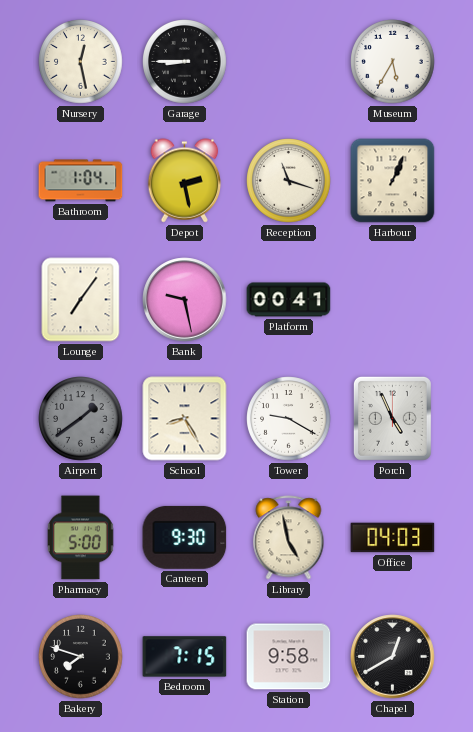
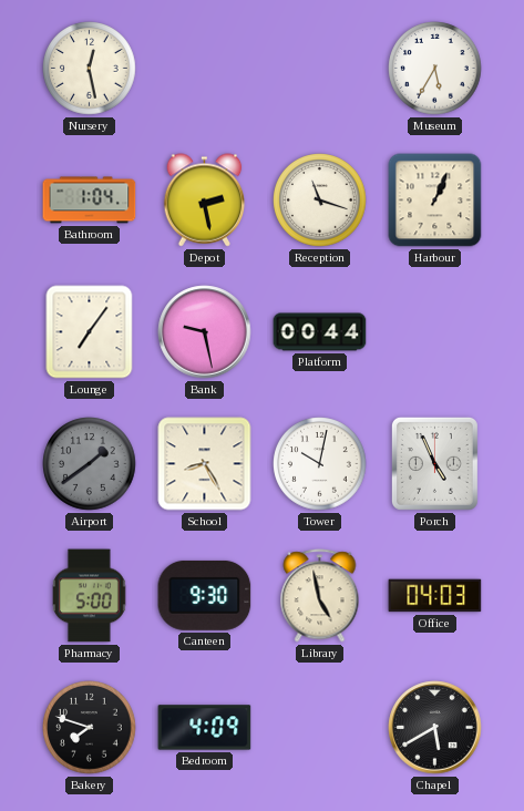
Garage: 8:45 -> none (185, 62)
Platform: 00:41 -> 00:44 (320, 332)
Tower: 9:20 -> 10:02 (320, 464)
Bedroom: 7:15 -> 4:09 (205, 728)
Station: 9:58 -> none (289, 657)
Chapel: 12:40 -> 5:40 (435, 728)
